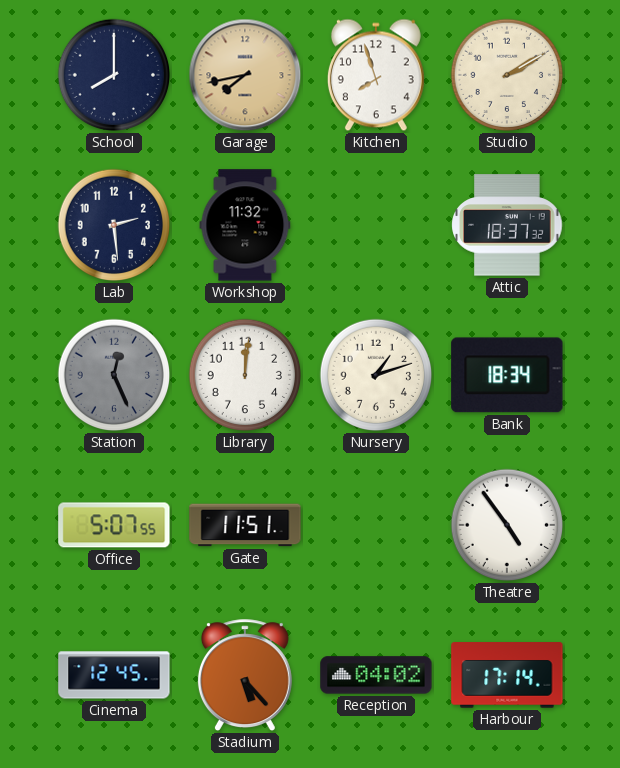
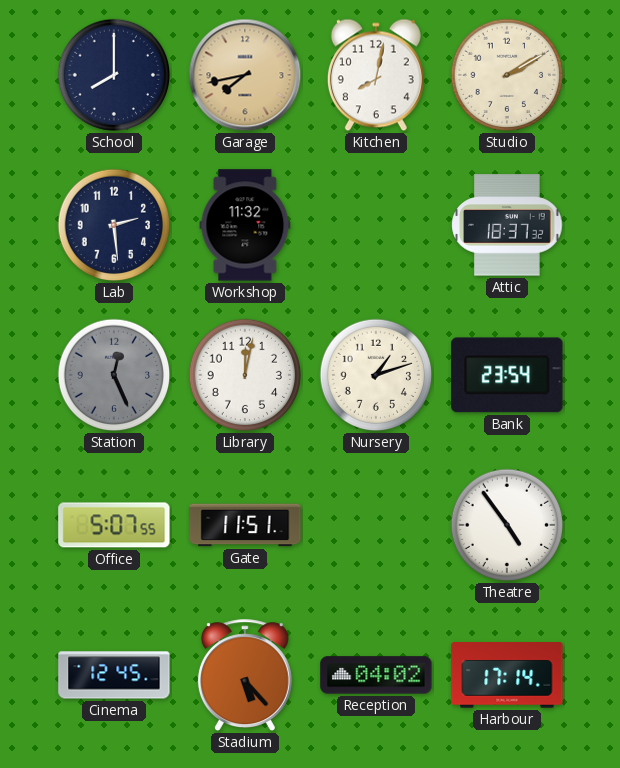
Kitchen: 7:57 -> 8:02 (376, 75)
Library: 12:01 -> 12:02 (245, 375)
Bank: 18:34 -> 23:54 (507, 375)
